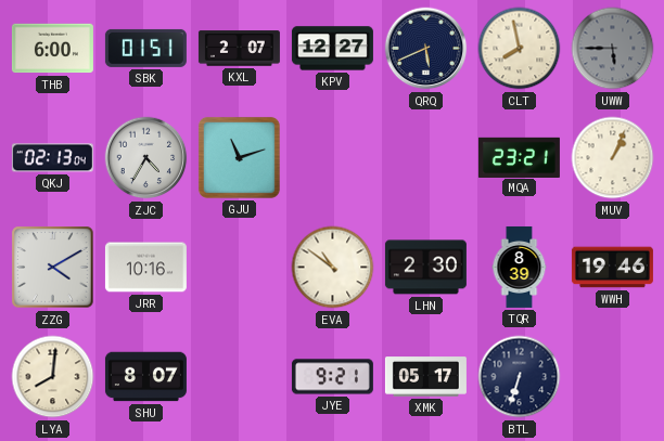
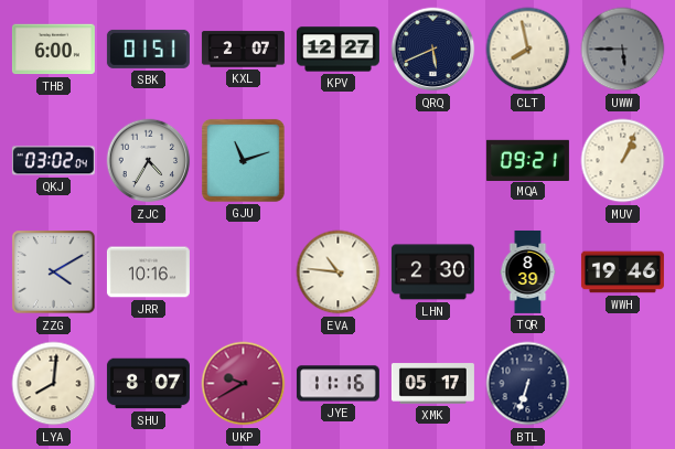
QKJ: 02:13 -> 03:02 (53, 161)
MQA: 23:21 -> 09:21 (527, 160)
EVA: 10:51 -> 10:46 (339, 272)
UKP: none -> 9:40 (244, 384)
JYE: 9:21 -> 11:16 (337, 384)
